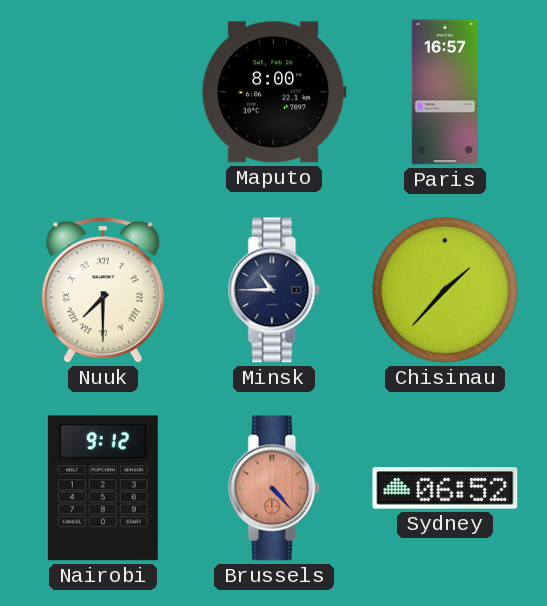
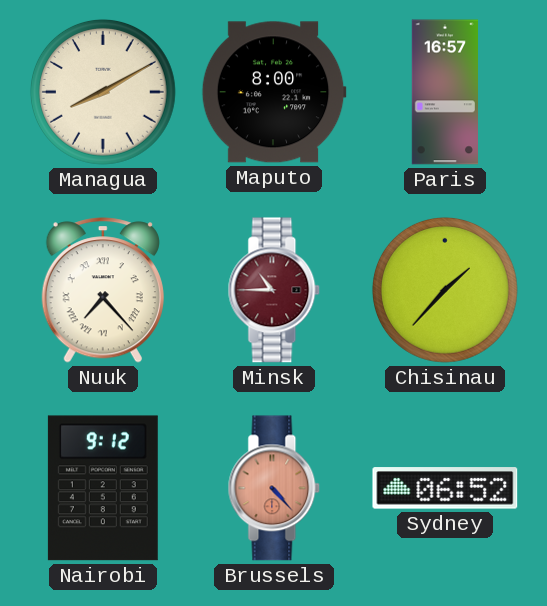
Managua: none -> 8:10 (103, 92)
Nuuk: 7:30 -> 7:23 (103, 290)
Minsk dial: navy -> burgundy (274, 290)
